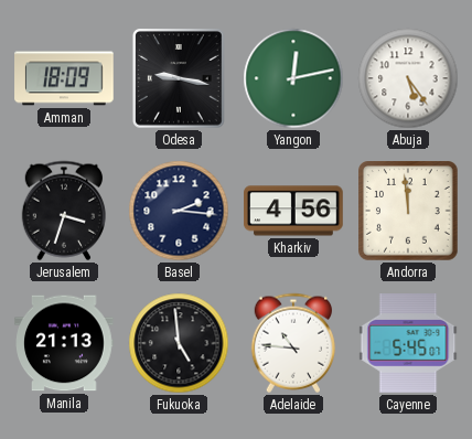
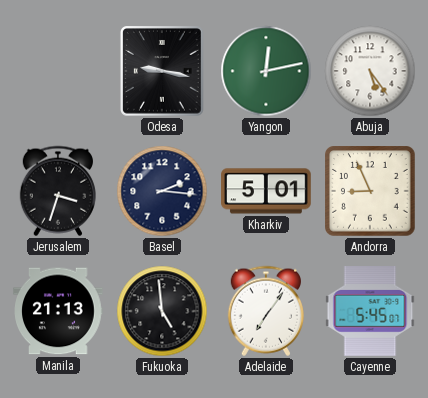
Amman: 18:09 -> none (64, 78)
Kharkiv: 4:56 -> 5:01 (266, 191)
Andorra: 11:59 -> 8:56 (371, 192)
Adelaide: 10:46 -> 7:06 (265, 311)
